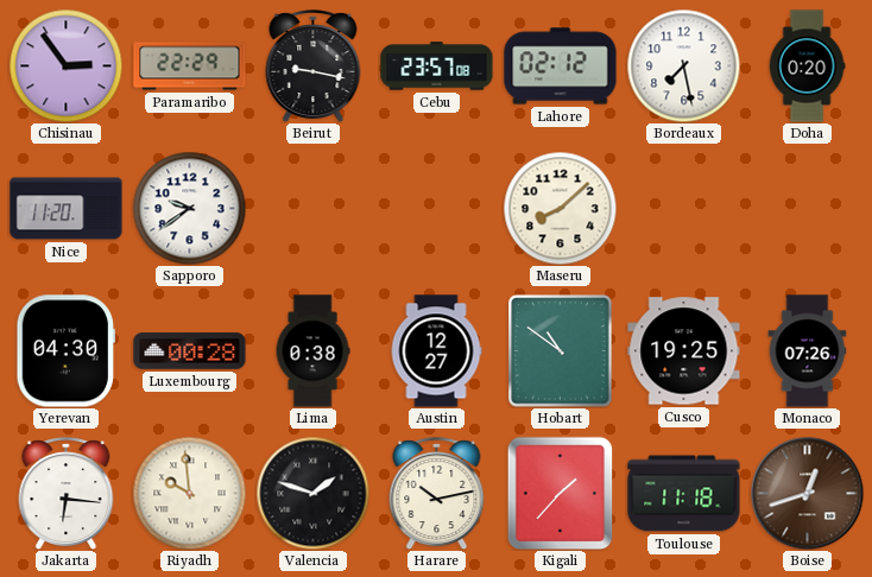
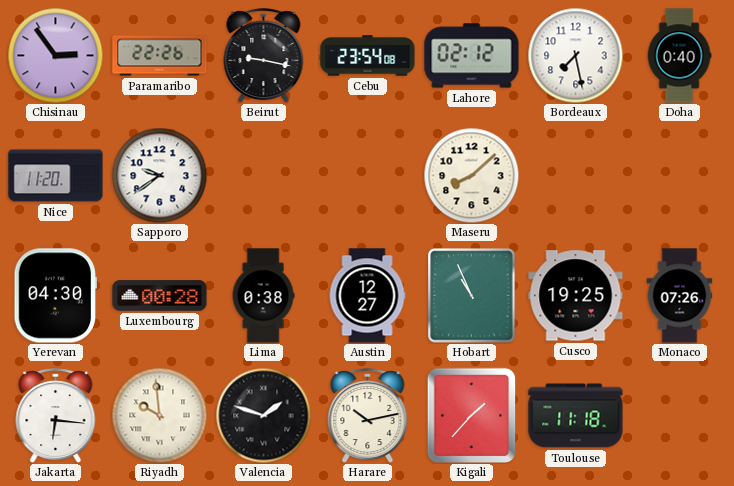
Paramaribo: 22:29 -> 22:26 (160, 56)
Cebu: 23:57 -> 23:54 (368, 56)
Doha: 0:20 -> 0:40 (679, 56)
Hobart: 10:51 -> 10:56 (472, 296)
Boise: 12:42 -> none (807, 493)
